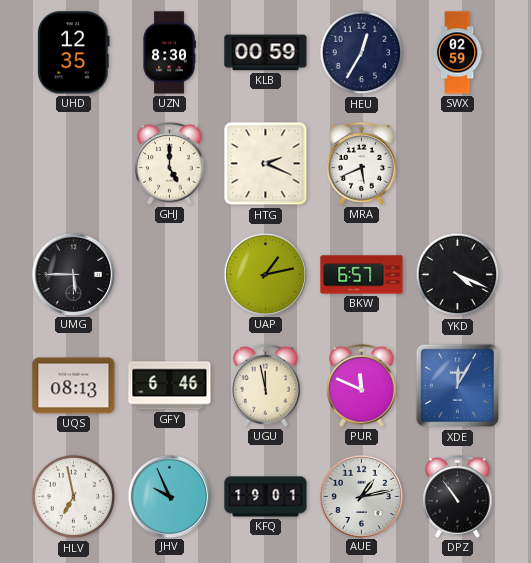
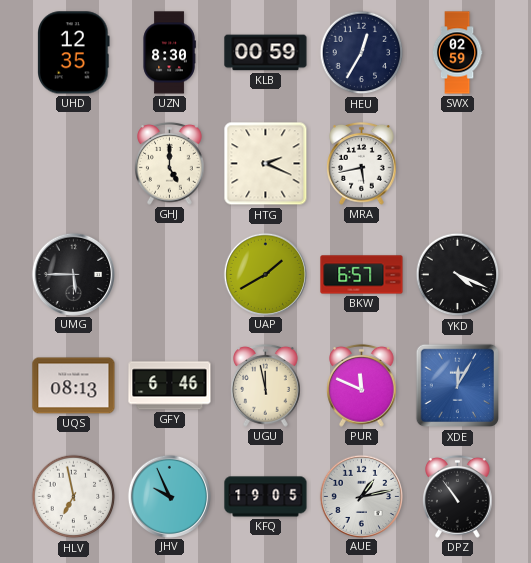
MRA: 5:41 -> 5:43 (362, 163)
UAP: 1:13 -> 1:40 (265, 274)
KFQ: 19:01 -> 19:05 (266, 497)
